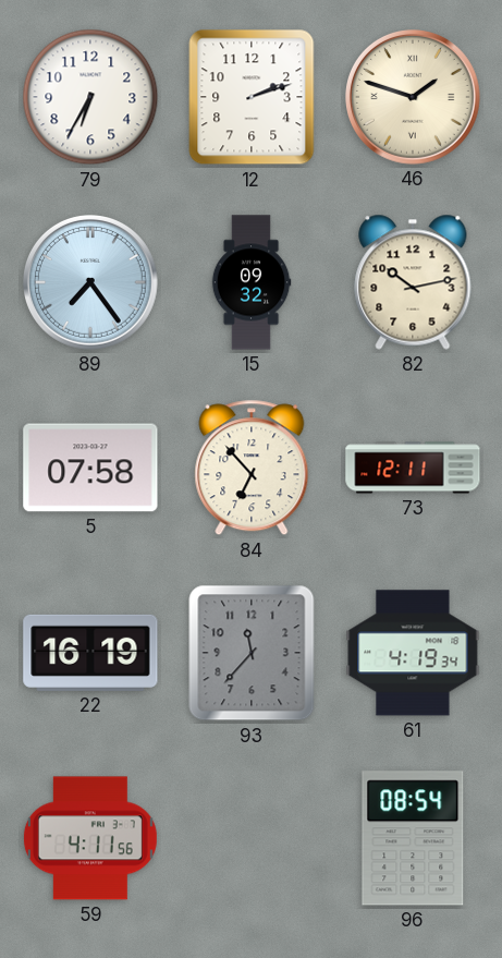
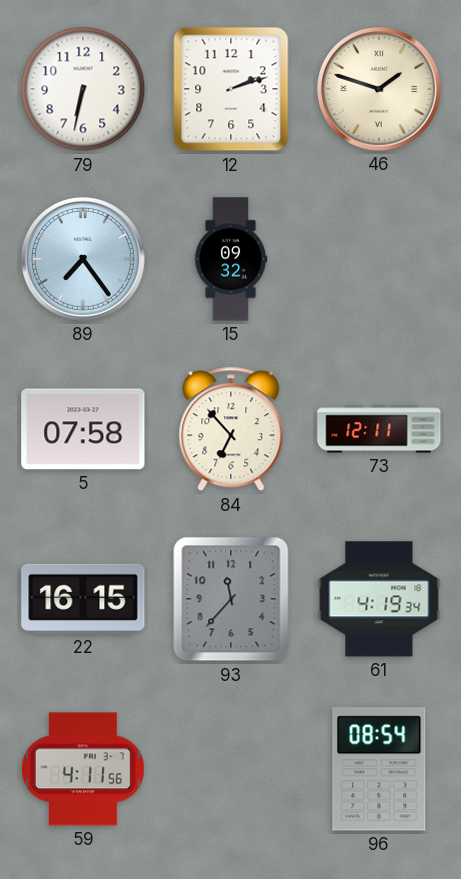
79: 6:35 -> 6:32 (83, 89)
82: 10:13 -> none (413, 282)
22: 16:19 -> 16:15 (83, 599)
